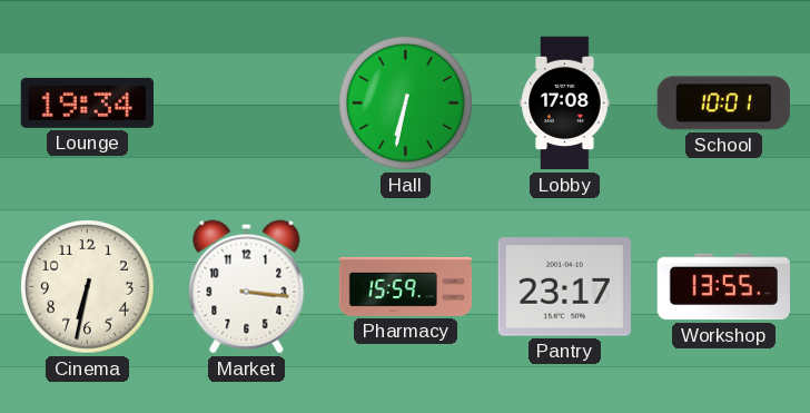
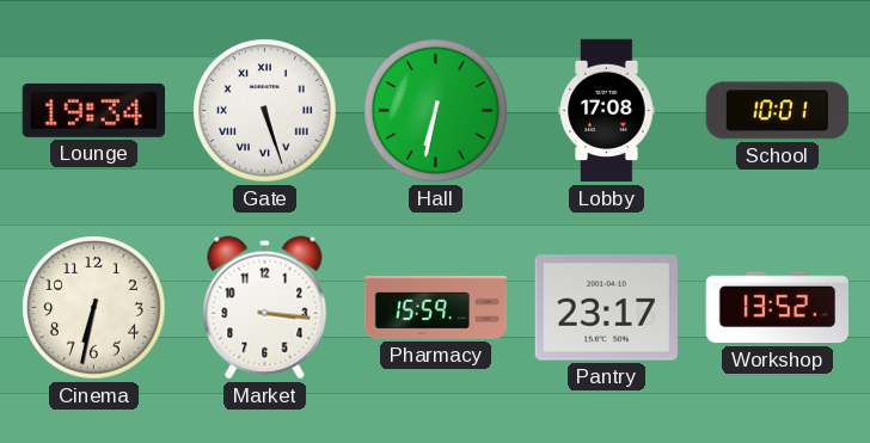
Gate: none -> 5:27 (265, 111)
Workshop: 13:55 -> 13:52 (778, 308)
